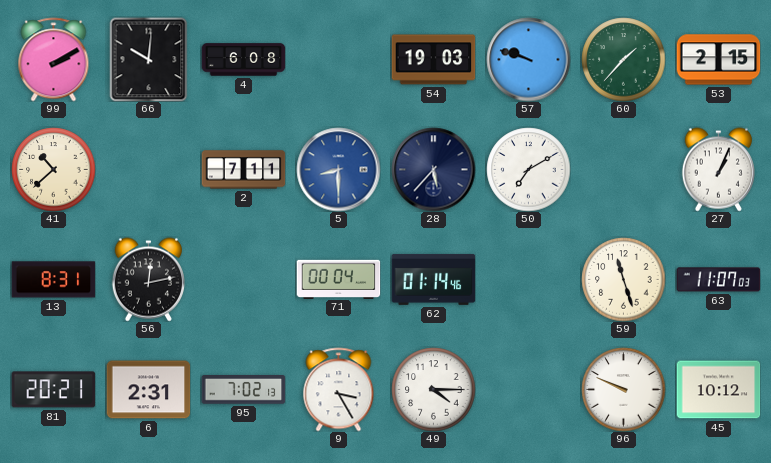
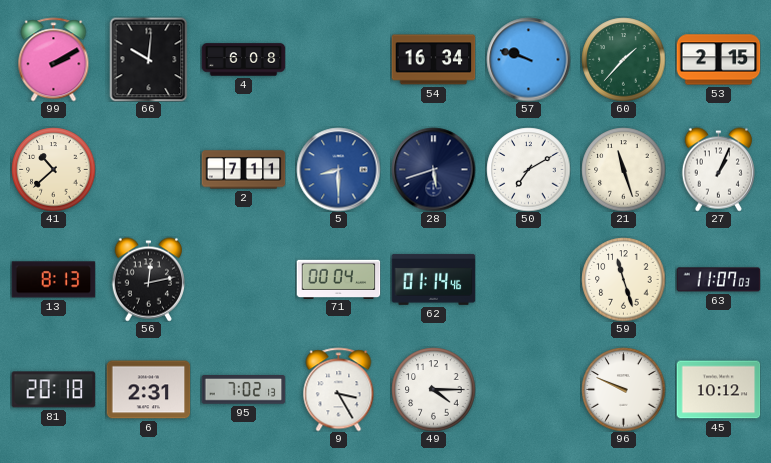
54: 19:03 -> 16:34 (433, 60)
28: 5:37 -> 5:42 (433, 169)
21: none -> 11:27 (623, 169)
13: 8:31 -> 8:13 (53, 280)
81: 20:21 -> 20:18 (53, 390)
